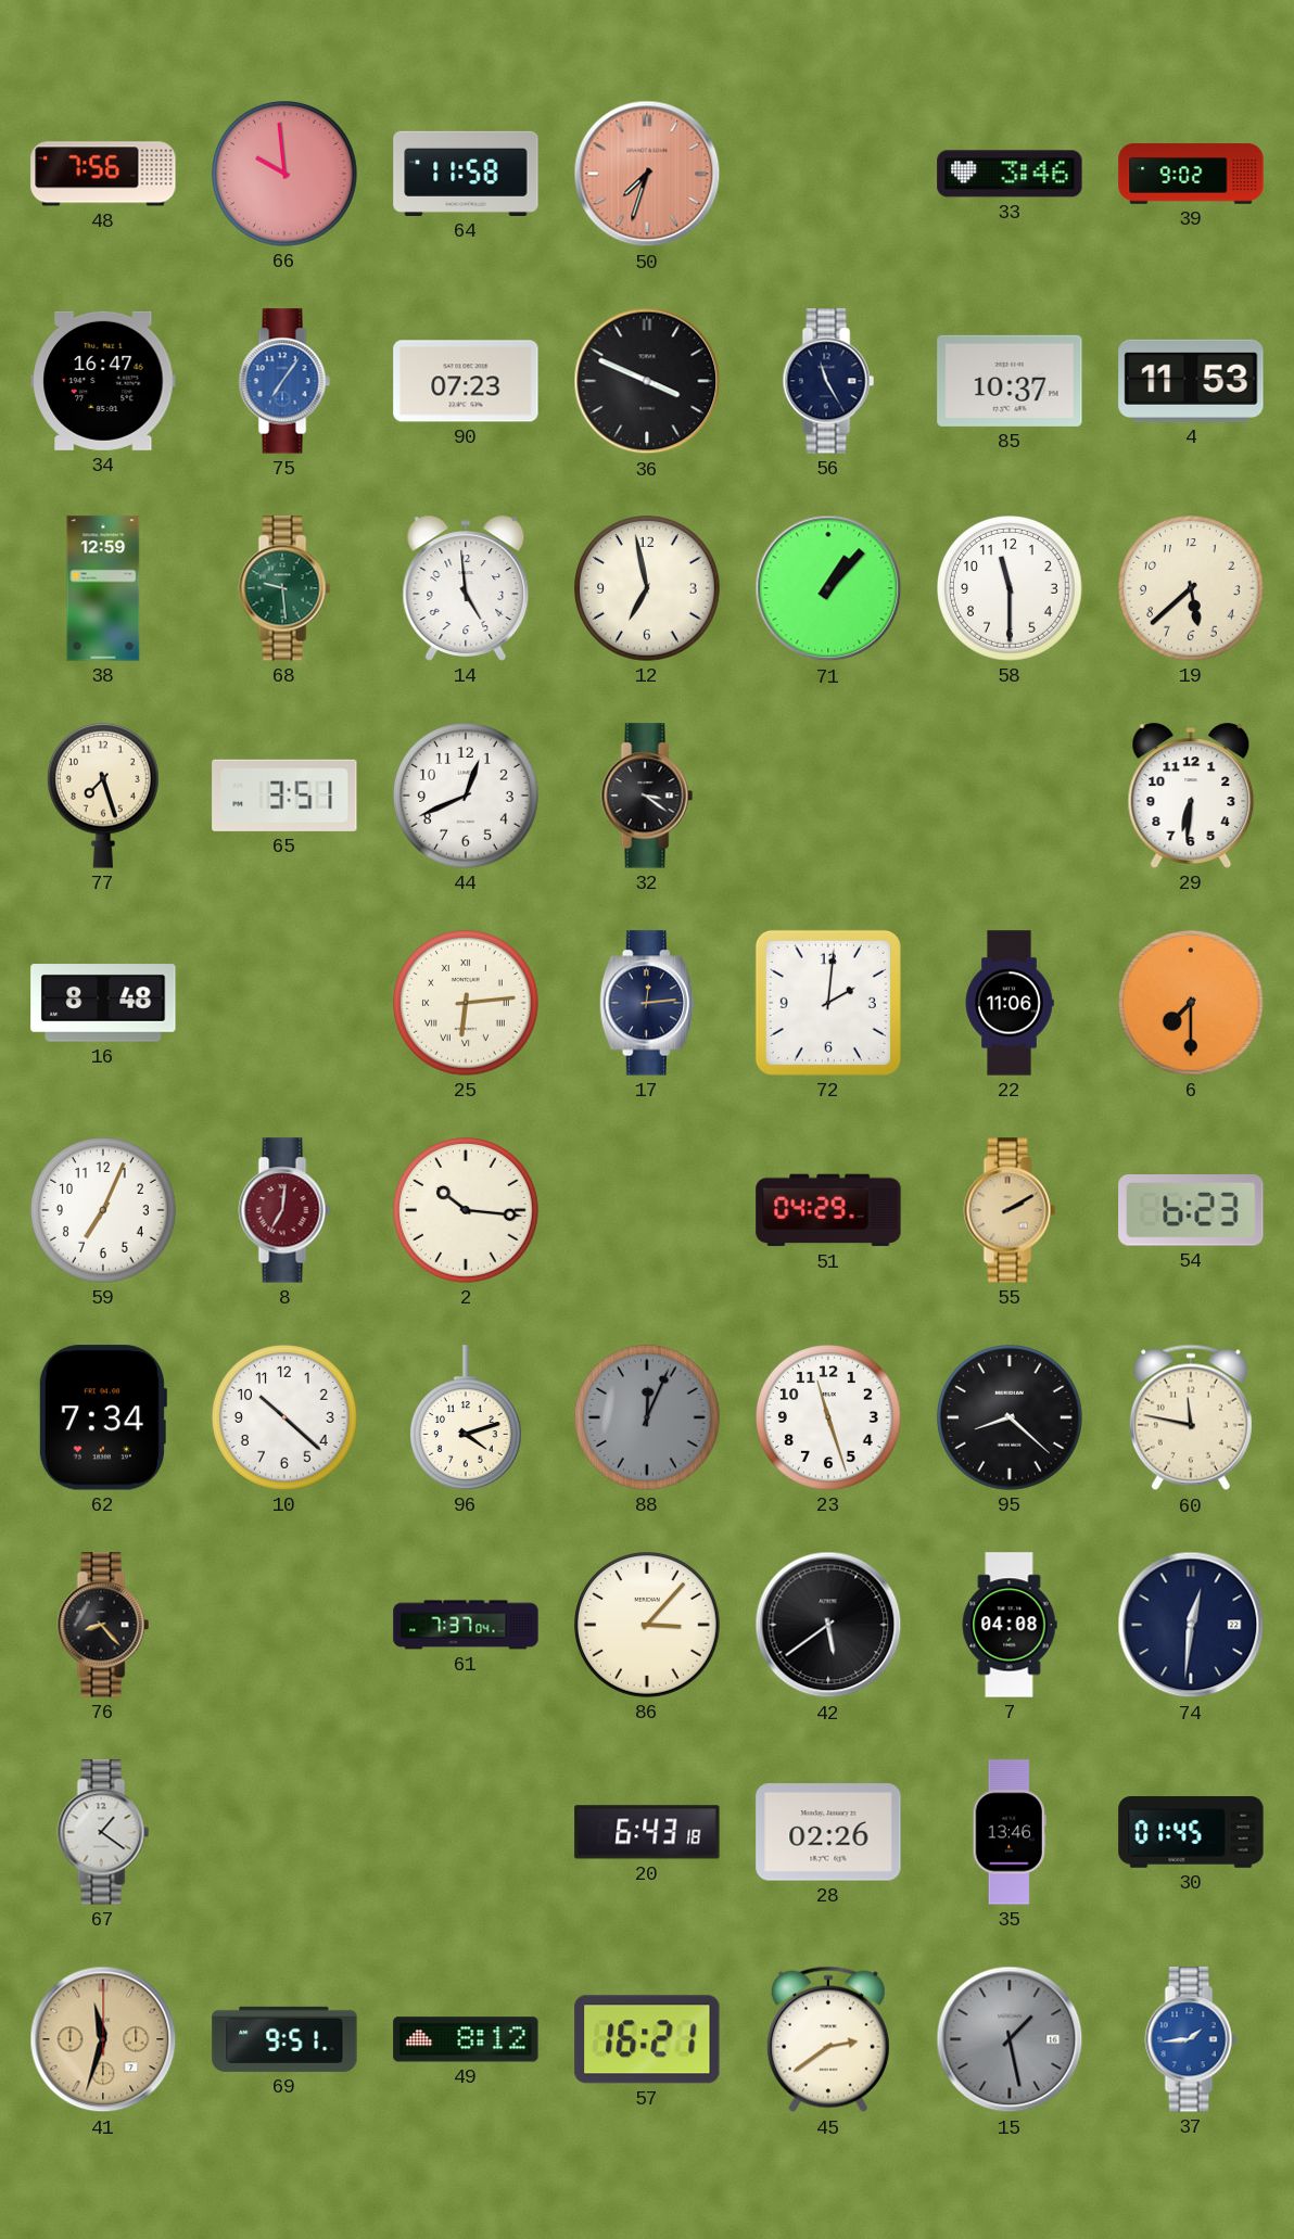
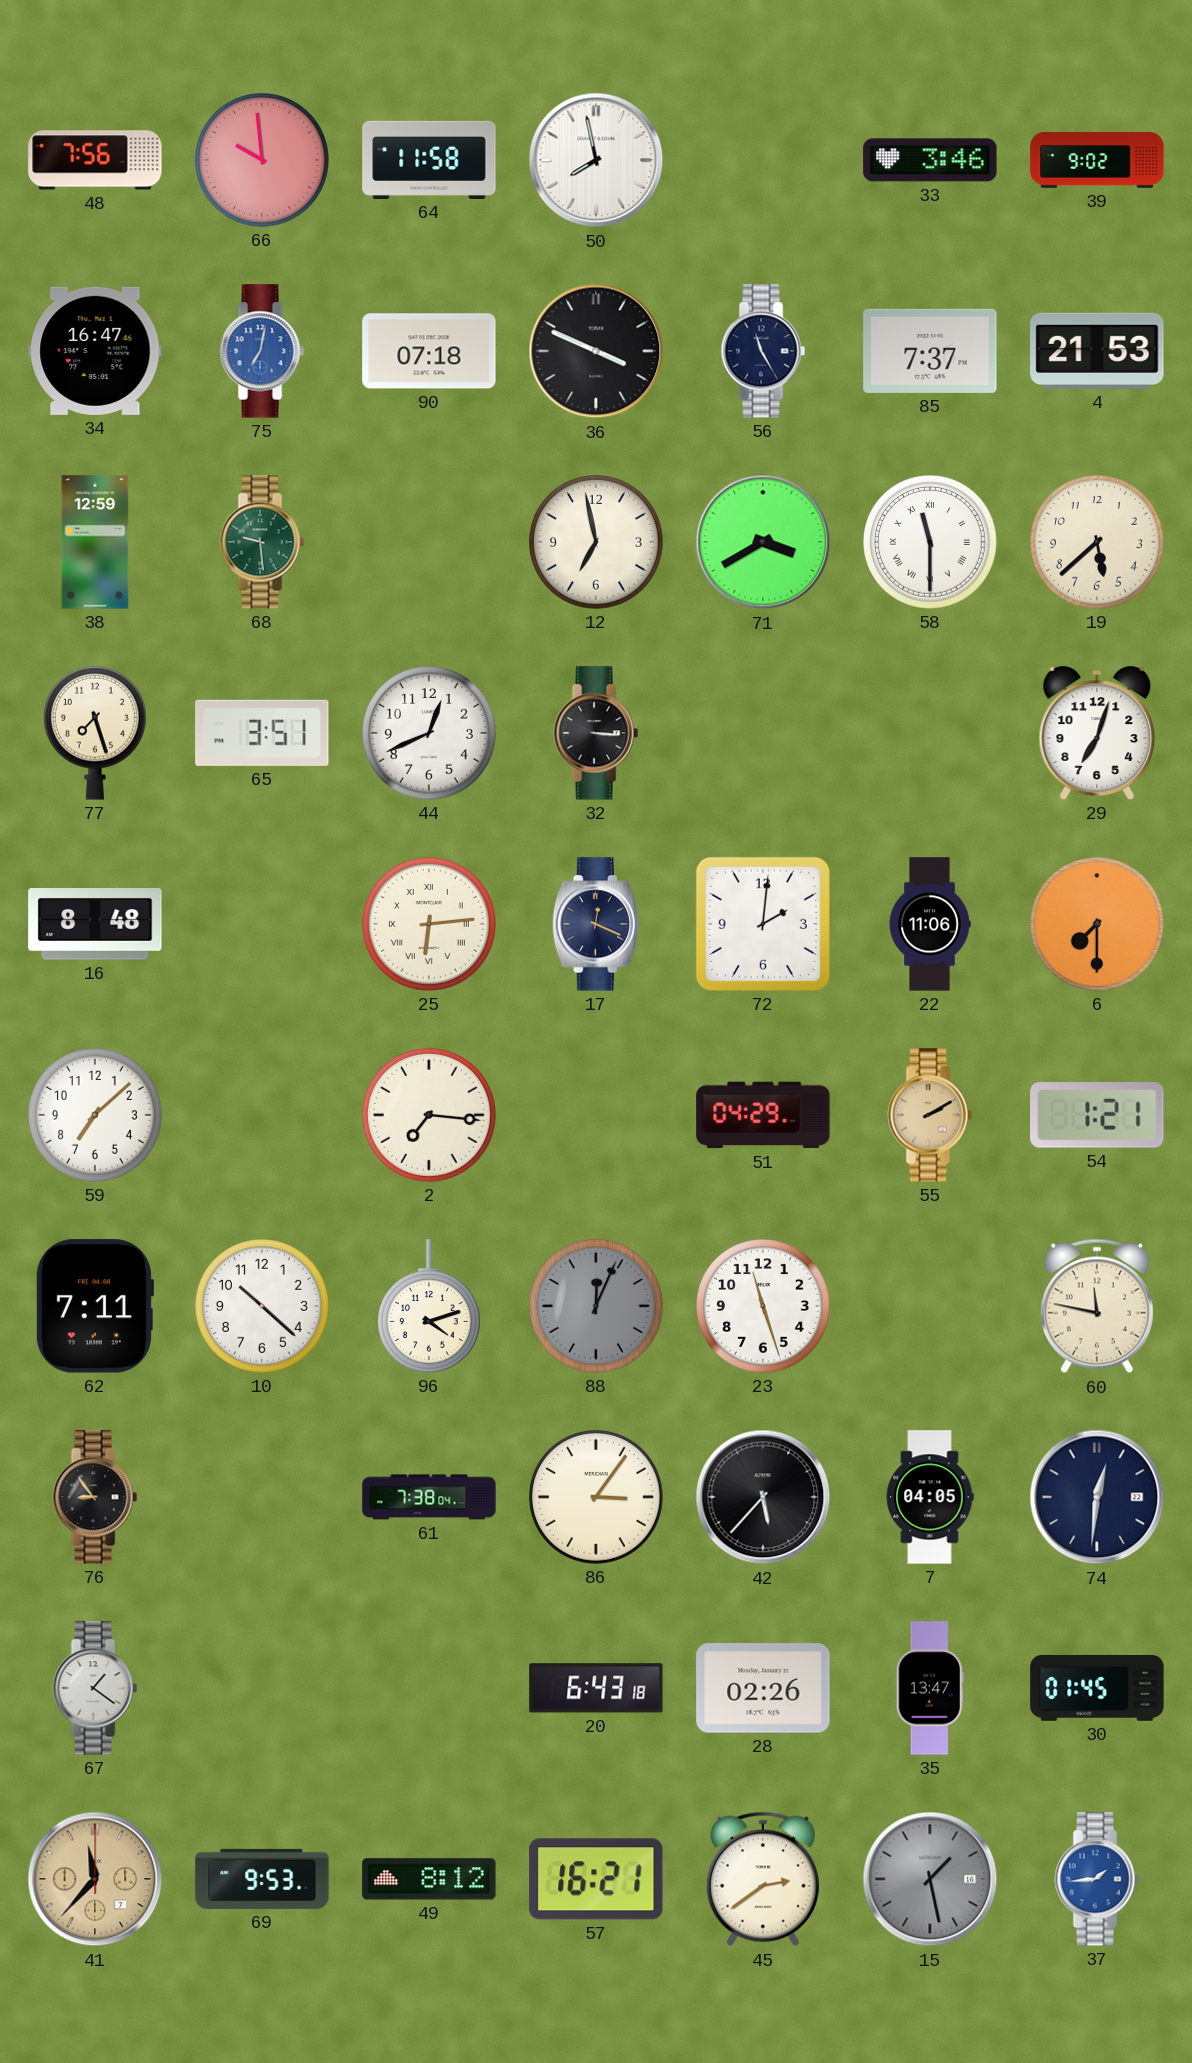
50: 7:33 -> 7:58 (596, 160)
50 dial: salmon -> white (596, 160)
75: 7:06 -> 7:02 (262, 351)
90: 07:23 -> 07:18 (429, 351)
85: 10:37 -> 7:37 (930, 351)
4: 11:53 -> 21:53 (1097, 351)
14: 4:59 -> none (466, 588)
71: 1:07 -> 3:40 (763, 542)
58 numerals: Arabic -> Roman (931, 543)
32: 3:21 -> 3:16 (596, 733)
29: 6:31 -> 7:03 (1097, 733)
17: 12:14 -> 12:19 (595, 924)
59: 7:04 -> 7:08 (96, 1116)
8: 7:01 -> none (284, 1210)
2: 10:16 -> 7:16 (430, 1116)
54: 6:23 -> 1:21 (1097, 1115)
62: 7:34 -> 7:11 (94, 1306)
95: 8:22 -> none (1011, 1419)
76: 8:23 -> 8:54 (95, 1497)
61: 7:37 -> 7:38 (429, 1497)
86: 3:07 -> 3:06 (597, 1498)
42: 5:39 -> 5:37 (763, 1497)
7: 04:08 -> 04:05 (930, 1497)
35: 13:46 -> 13:47 (930, 1688)
41: 11:33 -> 11:37 (95, 1879)
69: 9:51 -> 9:53 (262, 1879)
